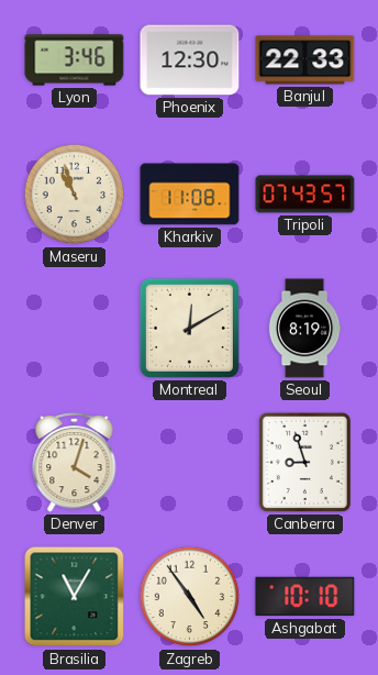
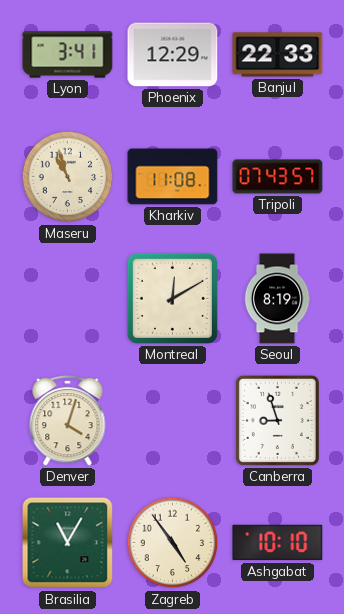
Lyon: 3:46 -> 3:41 (68, 55)
Phoenix: 12:30 -> 12:29 (173, 55)
